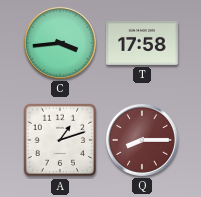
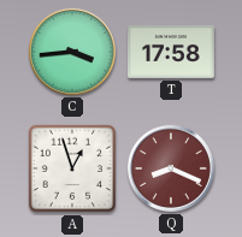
A: 1:12 -> 12:57 (72, 168)
Q: 8:15 -> 8:19 (171, 168)
